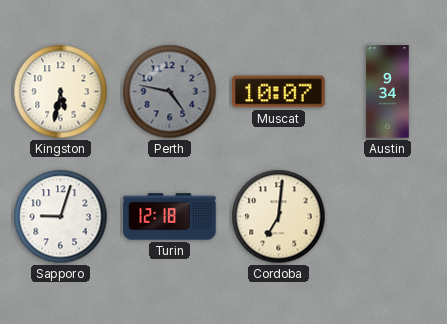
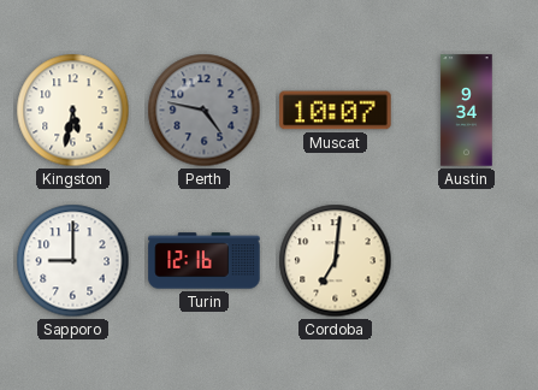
Sapporo: 9:03 -> 9:00 (73, 261)
Turin: 12:18 -> 12:16 (205, 261)
